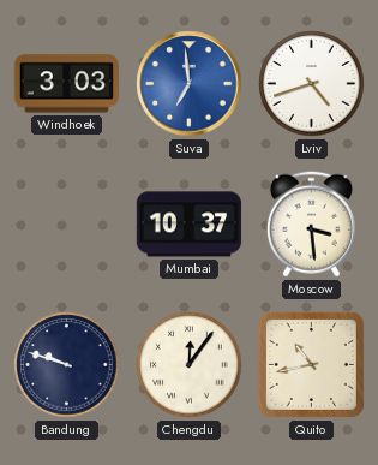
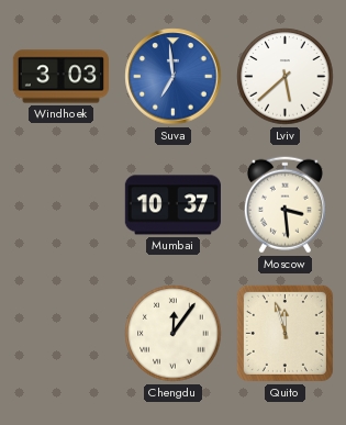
Lviv: 4:42 -> 5:38 (286, 77)
Bandung: 9:48 -> none (67, 365)
Quito: 10:43 -> 11:57 (284, 333)
